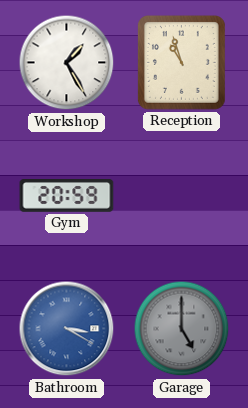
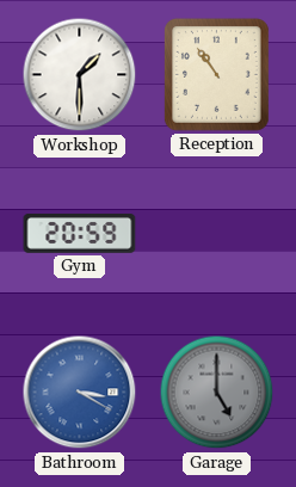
Workshop: 1:25 -> 1:30 (80, 75)
Reception: 10:57 -> 10:54 (216, 74)
